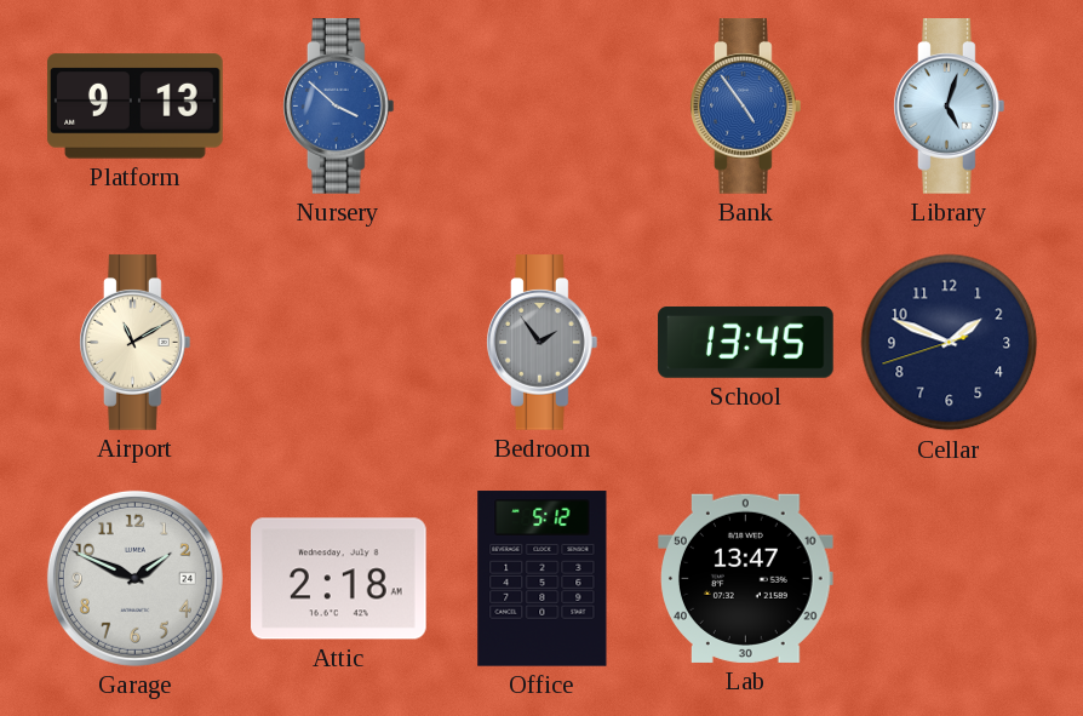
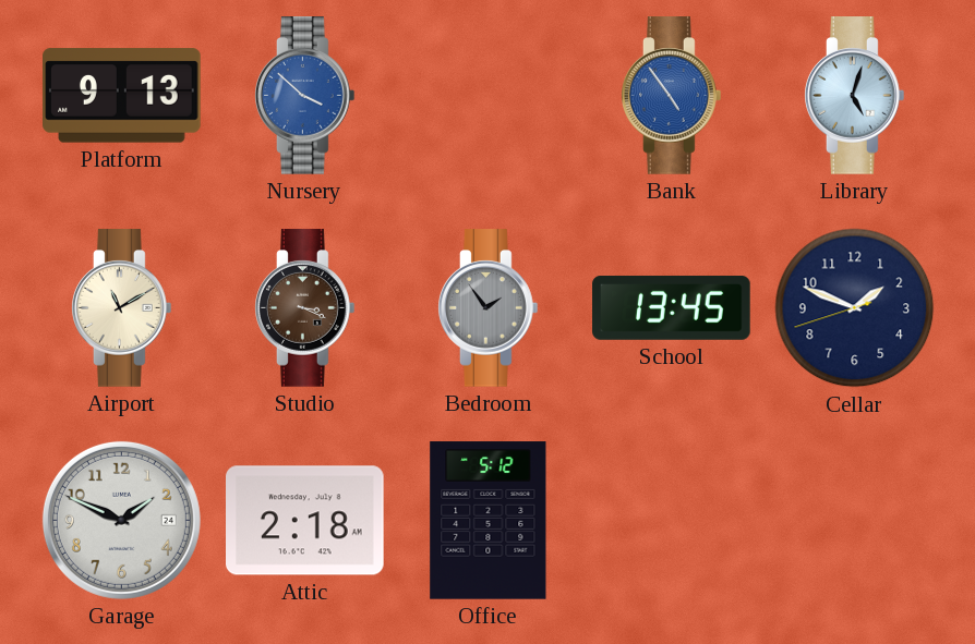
Studio: none -> 3:19 (305, 308)
Lab: 13:47 -> none (746, 578)
